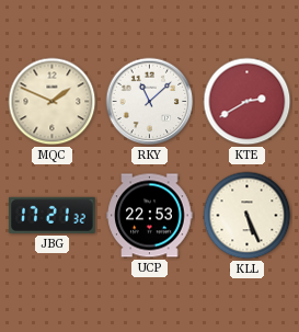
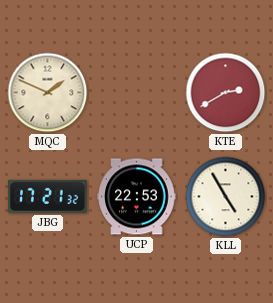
RKY: 11:08 -> none (150, 102)
KLL: 5:26 -> 4:55 (226, 197)
